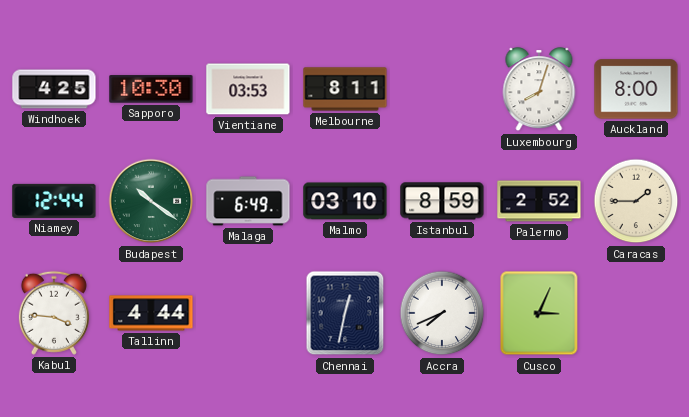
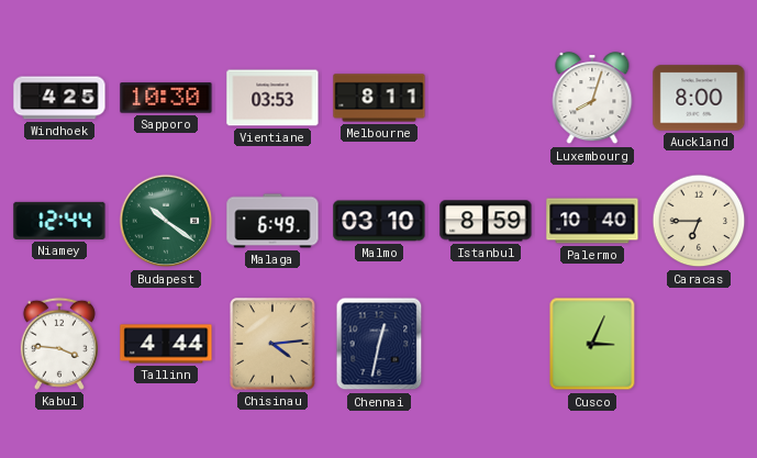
Palermo: 2:52 -> 10:40 (592, 221)
Caracas: 1:45 -> 6:45 (699, 221)
Chisinau: none -> 4:14 (272, 344)
Accra: 7:41 -> none (442, 313)
